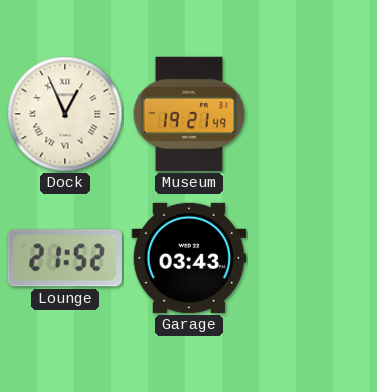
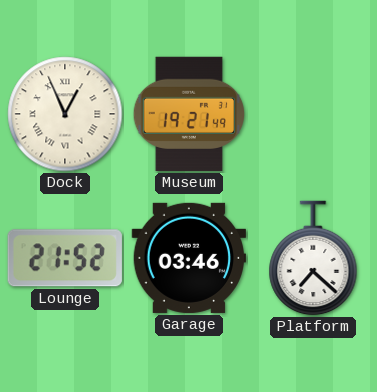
Garage: 03:43 -> 03:46 (189, 258)
Platform: none -> 7:22 (313, 258)
